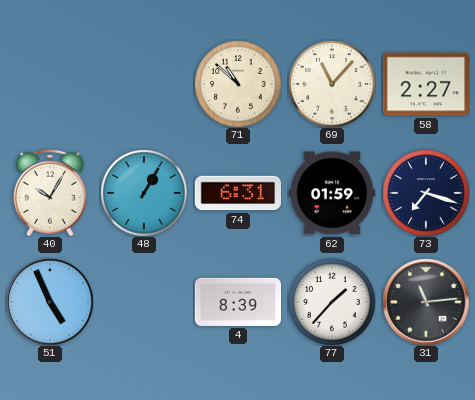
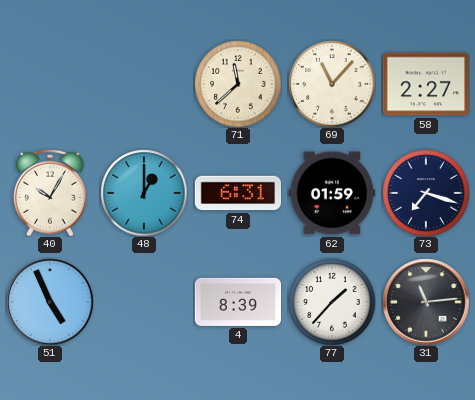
71: 10:52 -> 11:38 (238, 84)
48: 1:05 -> 1:00 (144, 193)
